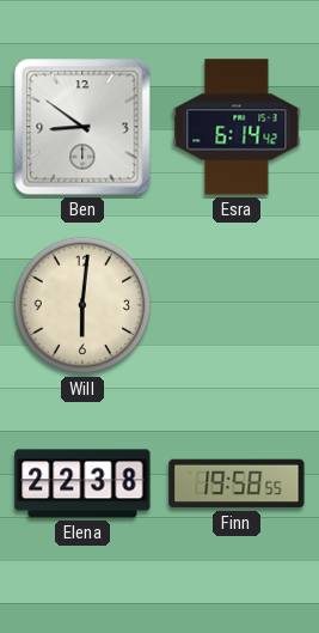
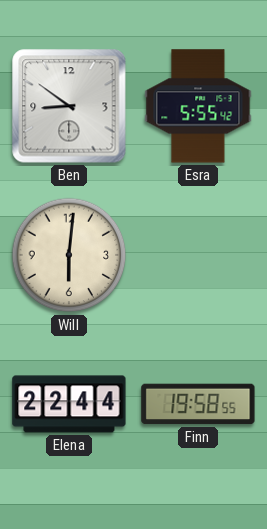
Esra: 6:14 -> 5:55 (198, 106)
Elena: 22:38 -> 22:44 (69, 404)
